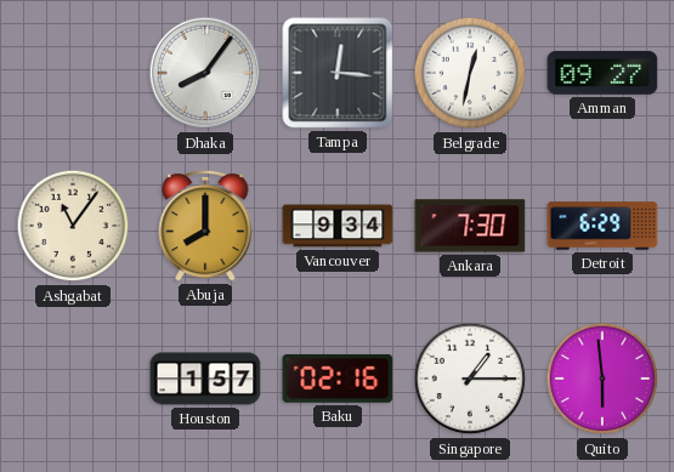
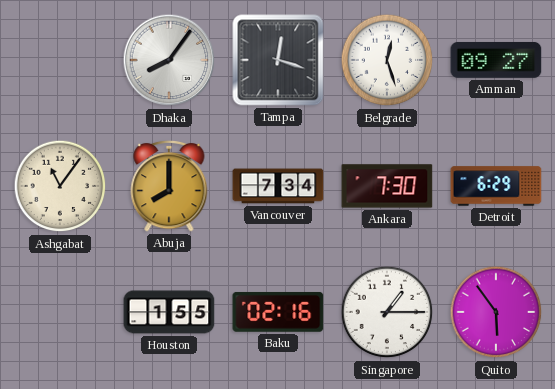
Tampa: 12:16 -> 12:18 (278, 60)
Belgrade: 12:32 -> 12:27 (387, 60)
Vancouver: 9:34 -> 7:34 (278, 186)
Houston: 1:57 -> 1:55 (169, 312)
Quito: 5:59 -> 5:54 (496, 312)
